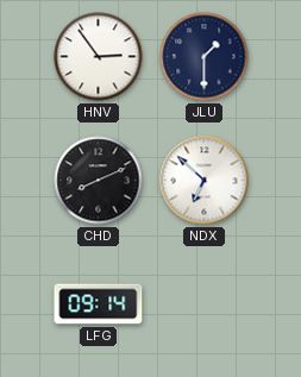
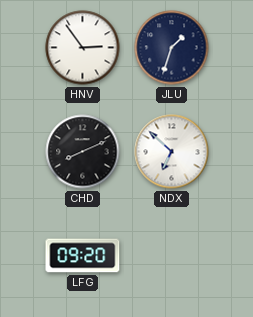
JLU: 1:30 -> 1:33 (172, 48)
LFG: 09:14 -> 09:20 (83, 256)
